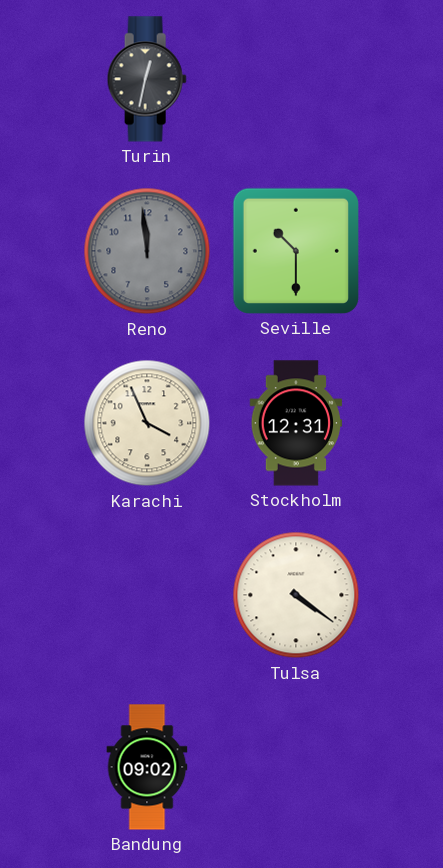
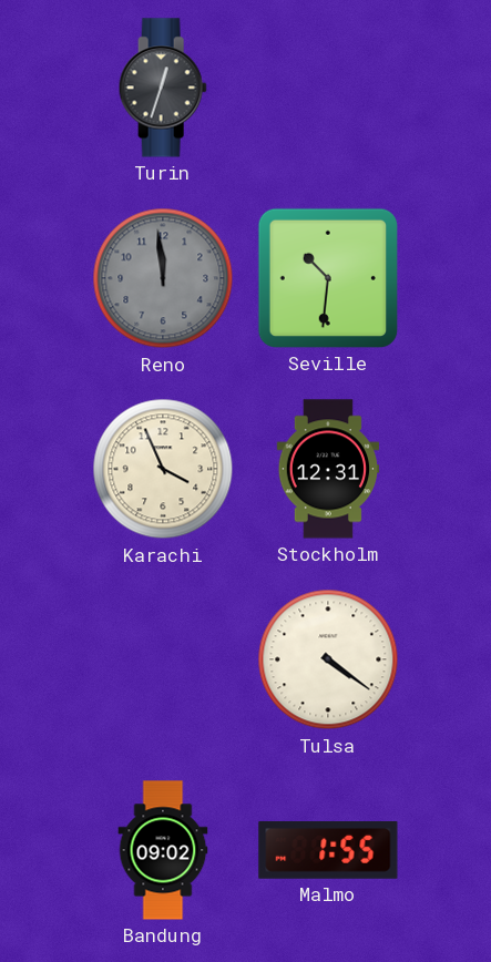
Turin: 12:32 -> 12:33 (163, 88)
Seville: 10:30 -> 10:31 (328, 278)
Malmo: none -> 1:55 (328, 851)
